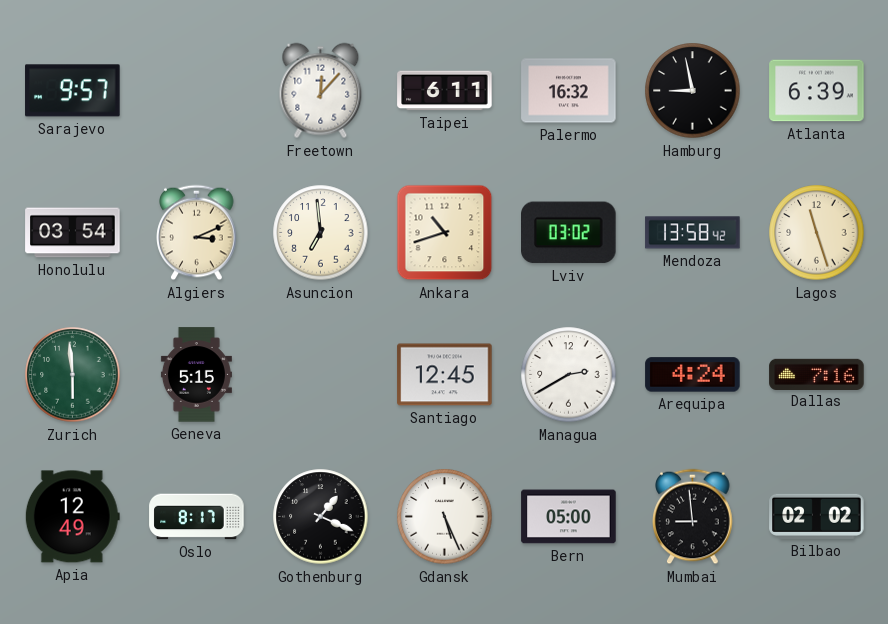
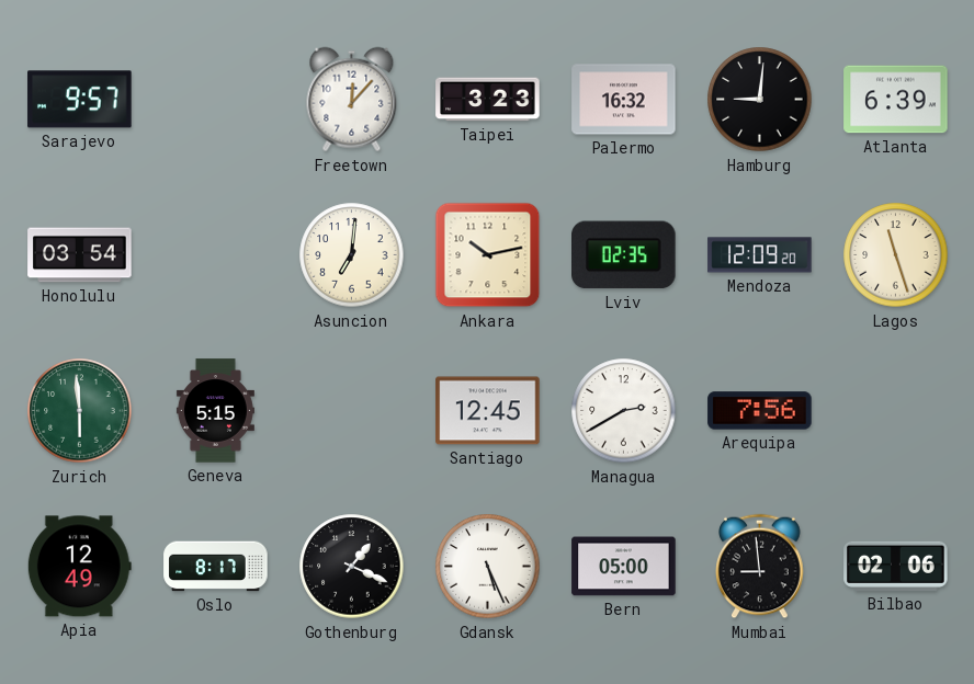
Taipei: 6:11 -> 3:23 (488, 100)
Hamburg: 8:58 -> 9:01 (760, 100)
Algiers: 3:11 -> none (197, 233)
Asuncion: 6:59 -> 7:01 (352, 255)
Ankara: 10:42 -> 10:13 (488, 255)
Lviv: 03:02 -> 02:35 (624, 255)
Mendoza: 13:58 -> 12:09 (760, 255)
Arequipa: 4:24 -> 7:56 (760, 411)
Dallas: 7:16 -> none (817, 374)
Bilbao: 02:02 -> 02:06 (896, 566)
